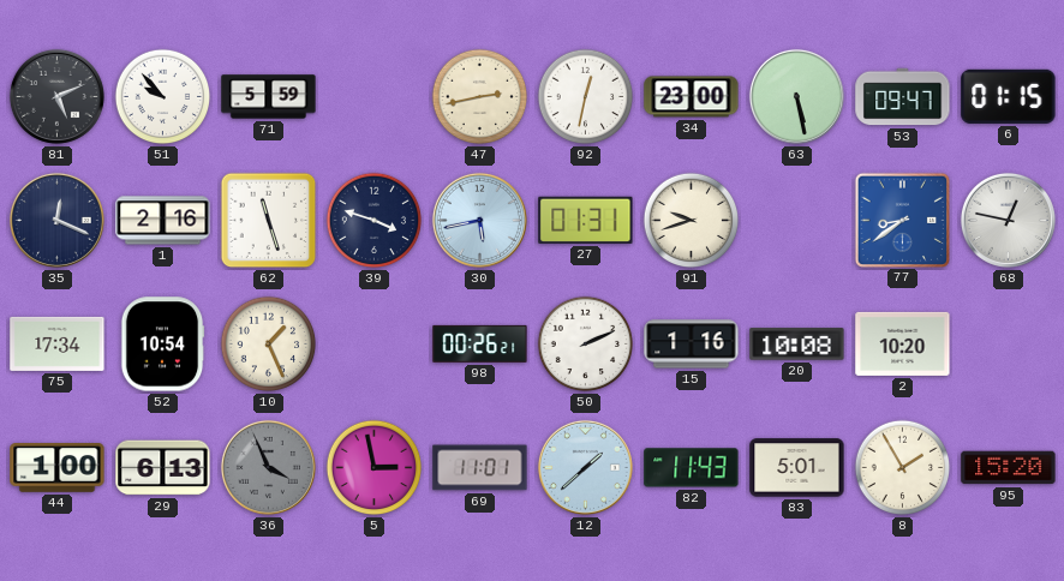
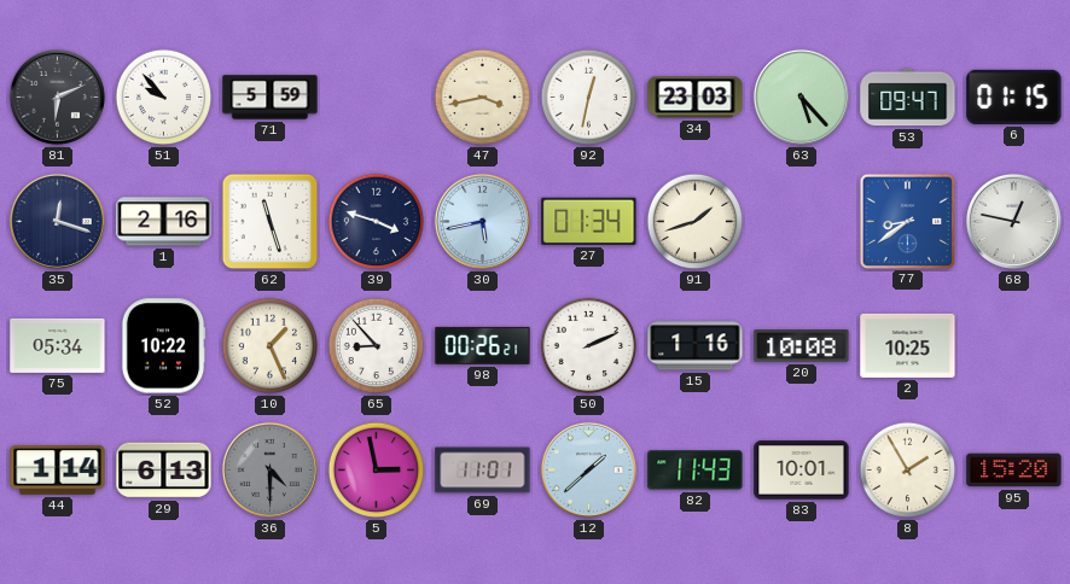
81: 5:11 -> 6:11 (57, 97)
47: 2:43 -> 3:43 (483, 98)
34: 23:00 -> 23:03 (696, 98)
63: 5:28 -> 5:23 (801, 97)
35: 12:19 -> 12:18 (57, 221)
27: 01:31 -> 01:34 (589, 221)
91: 9:42 -> 1:42 (696, 222)
75: 17:34 -> 05:34 (58, 345)
52: 10:54 -> 10:22 (163, 346)
65: none -> 8:53 (377, 346)
2: 10:20 -> 10:25 (908, 345)
44: 1:00 -> 1:14 (58, 471)
36: 3:56 -> 4:30 (269, 469)
83: 5:01 -> 10:01 (802, 471)
